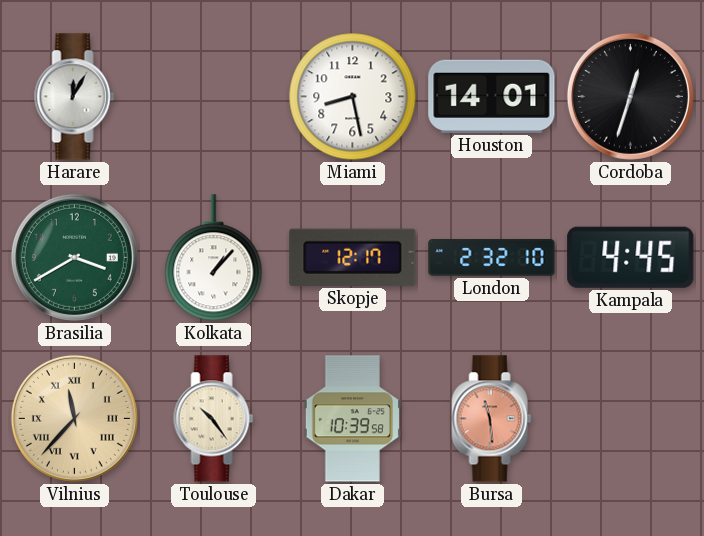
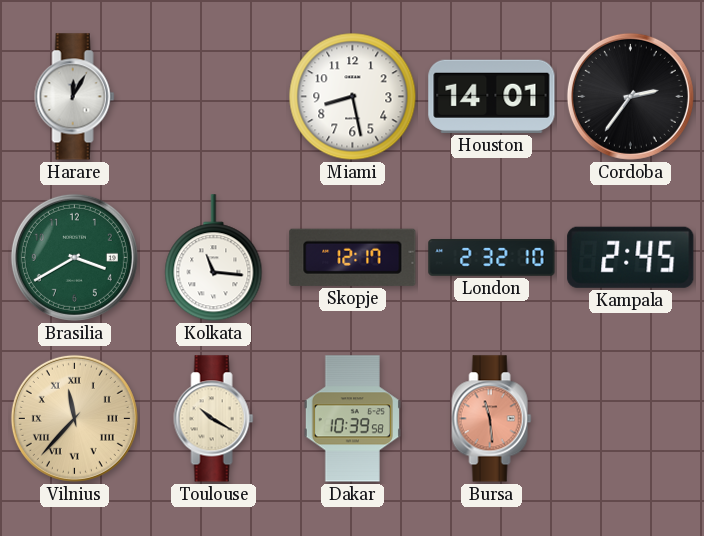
Cordoba: 12:33 -> 2:36 (630, 96)
Kolkata: 1:07 -> 11:16 (214, 258)
Kampala: 4:45 -> 2:45 (631, 257)
Toulouse: 10:24 -> 10:20 (214, 419)
